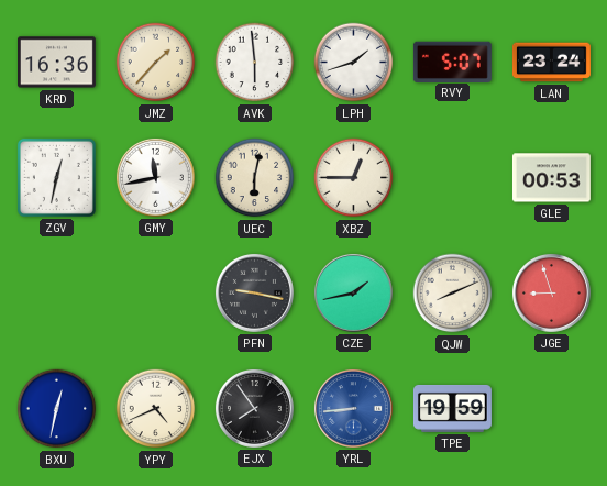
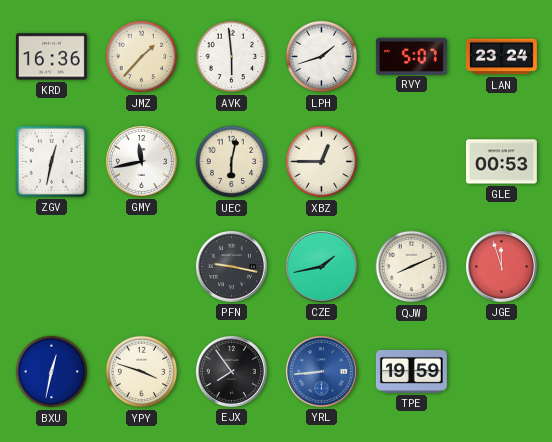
JGE: 8:57 -> 11:57 (501, 266)
YPY: 4:41 -> 3:48 (142, 372)
